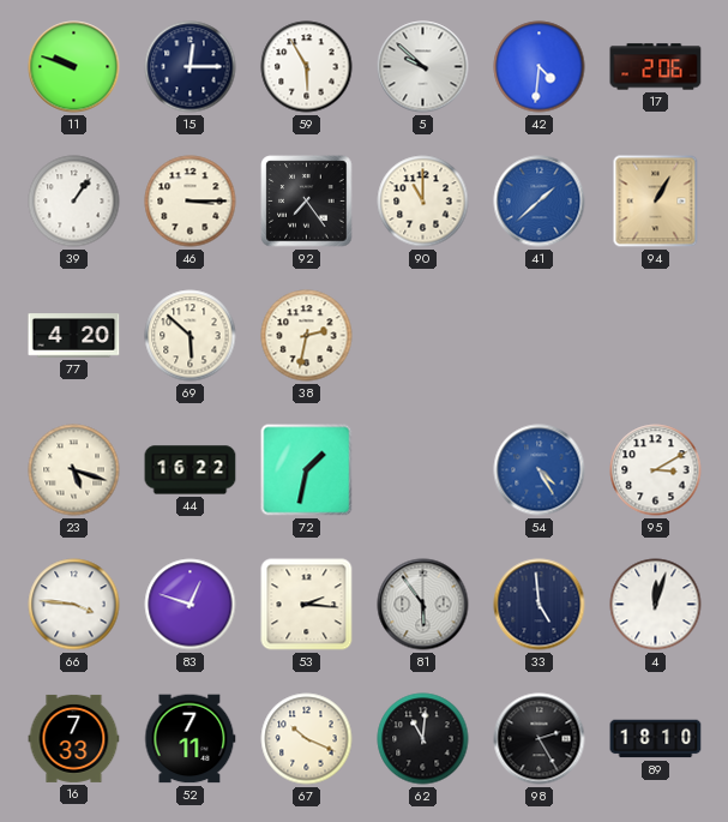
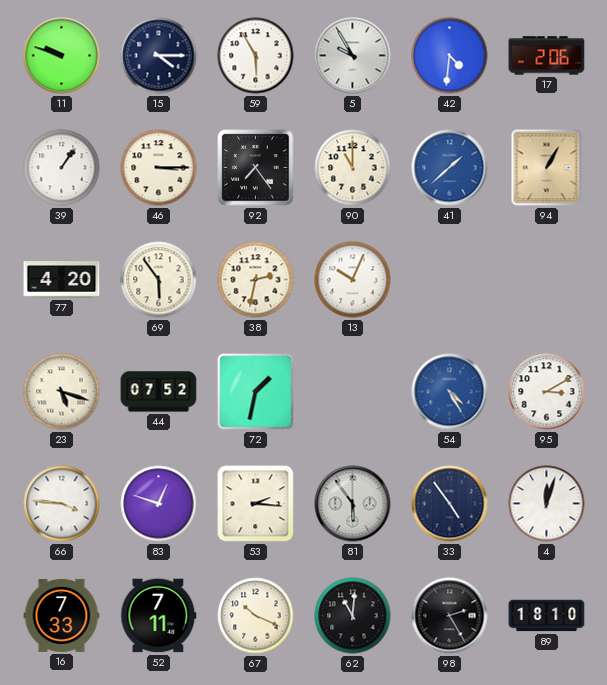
15: 12:15 -> 4:15 (159, 56)
5: 9:52 -> 9:55 (353, 56)
69: 5:52 -> 5:54 (159, 280)
13: none -> 10:04 (353, 280)
44: 16:22 -> 07:52 (159, 392)
33: 4:59 -> 4:54 (450, 504)
